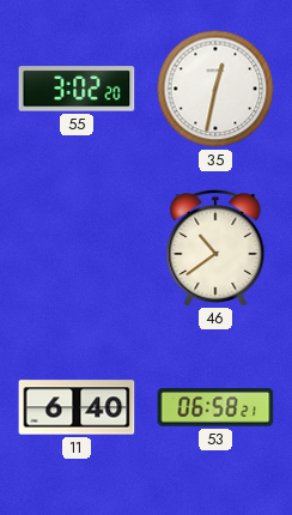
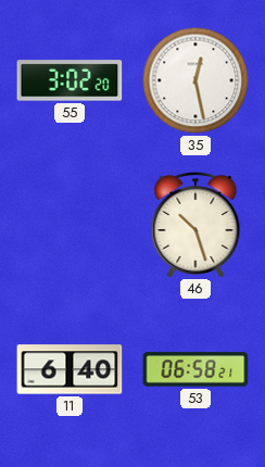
35: 12:32 -> 12:28 (195, 80)
46: 10:39 -> 10:27 (195, 224)
